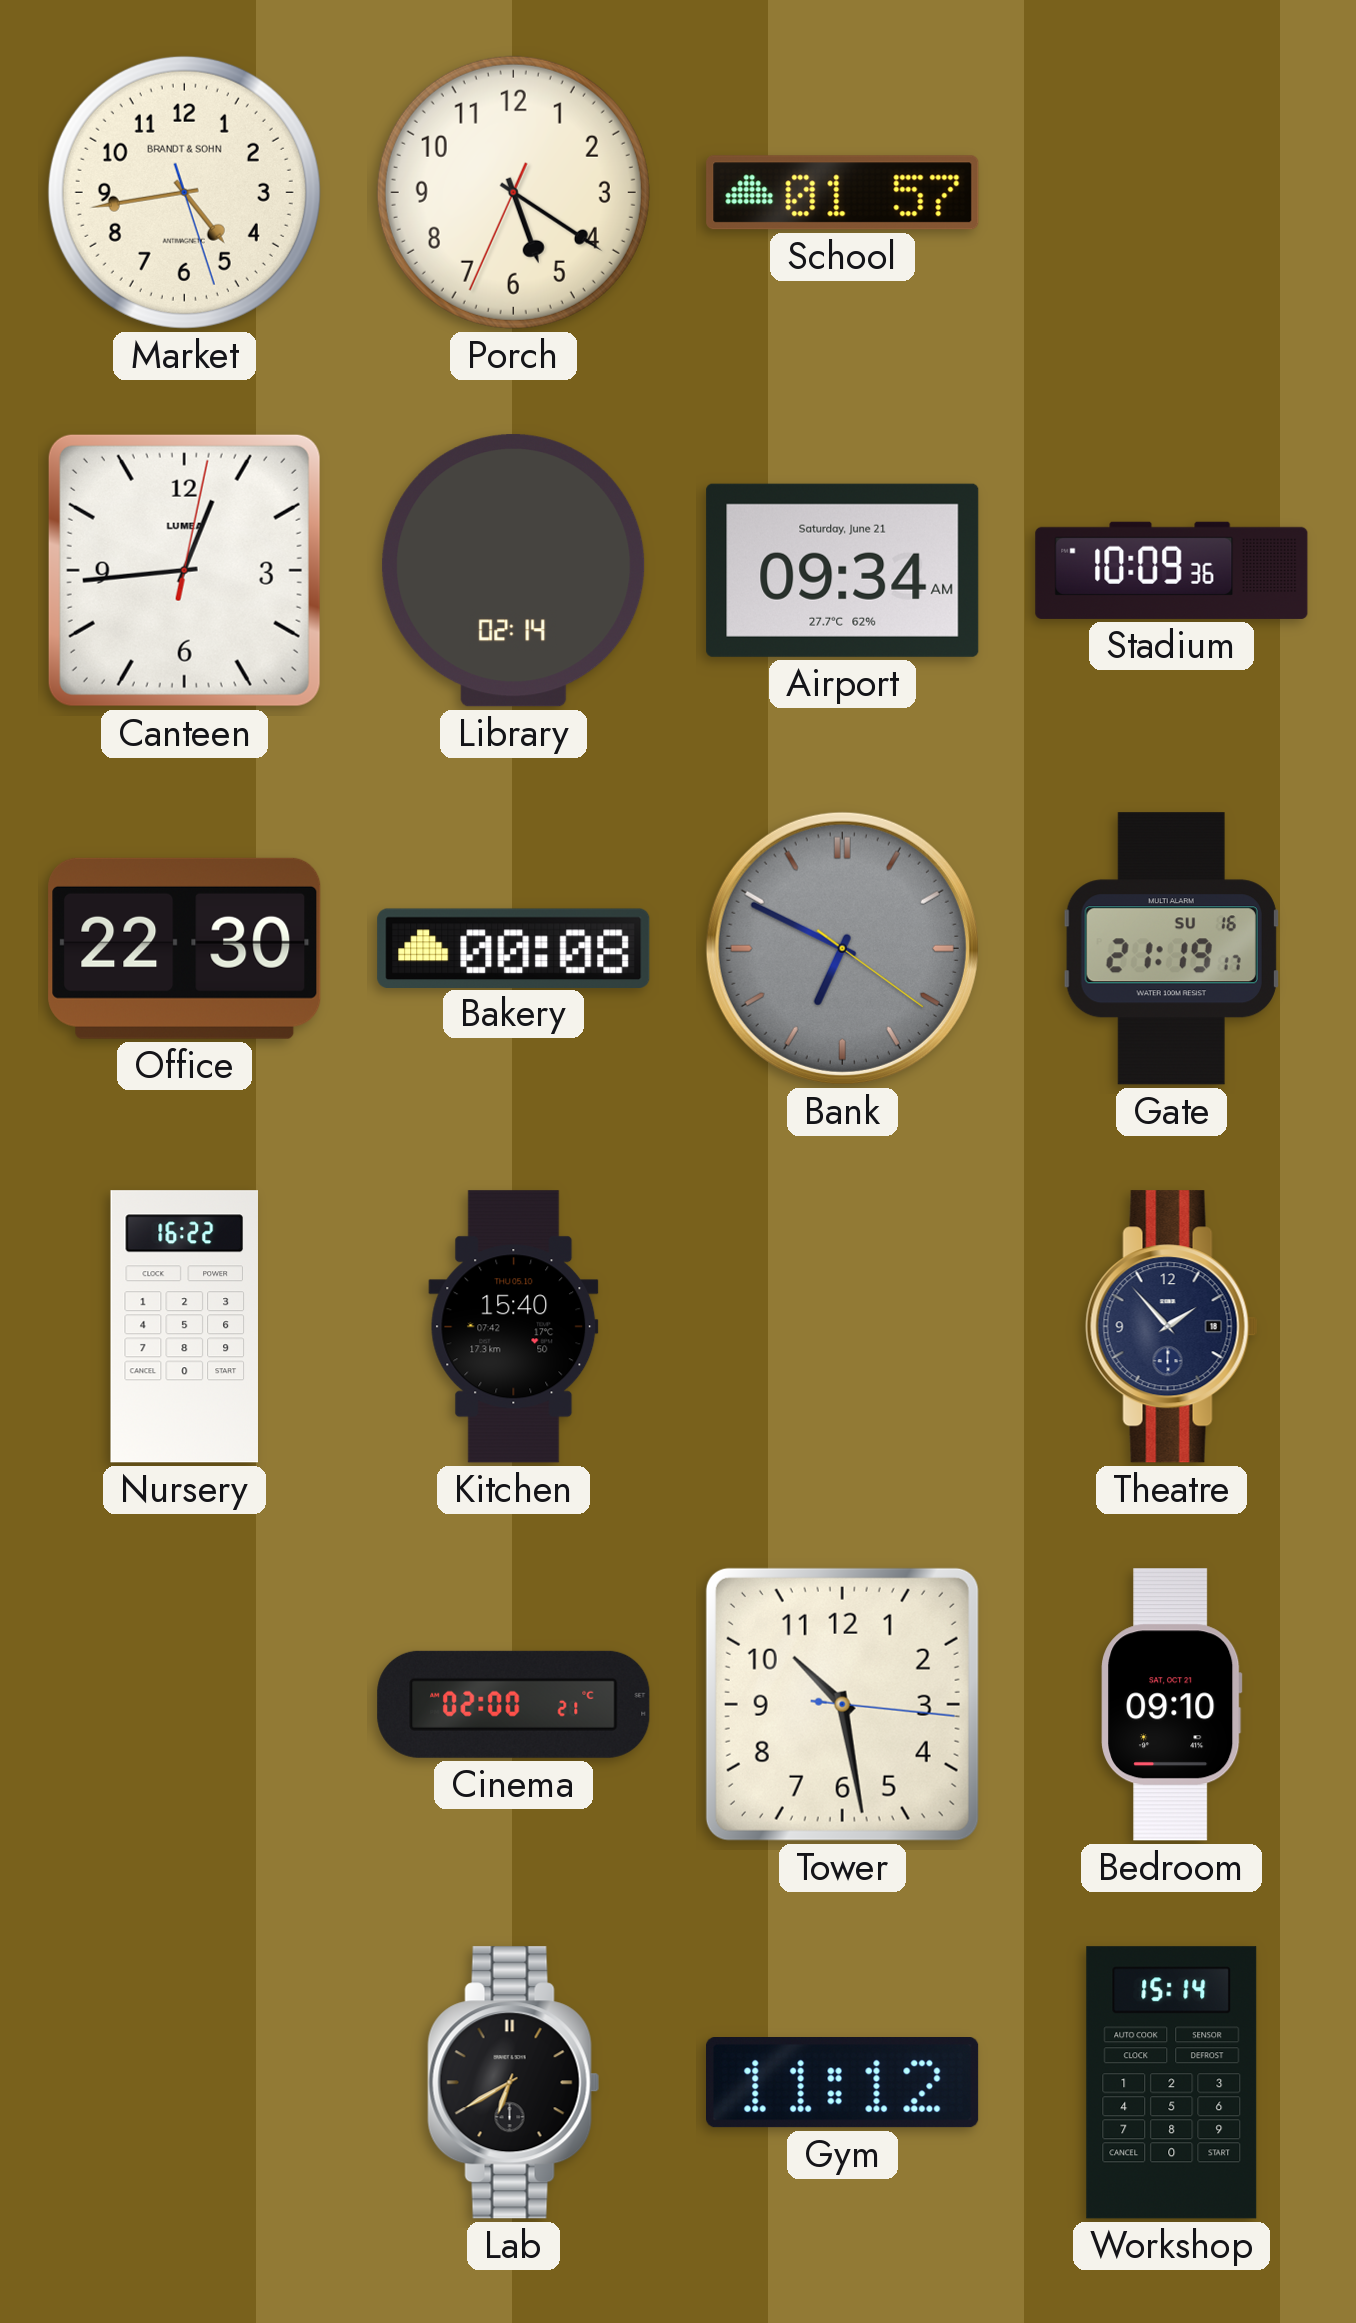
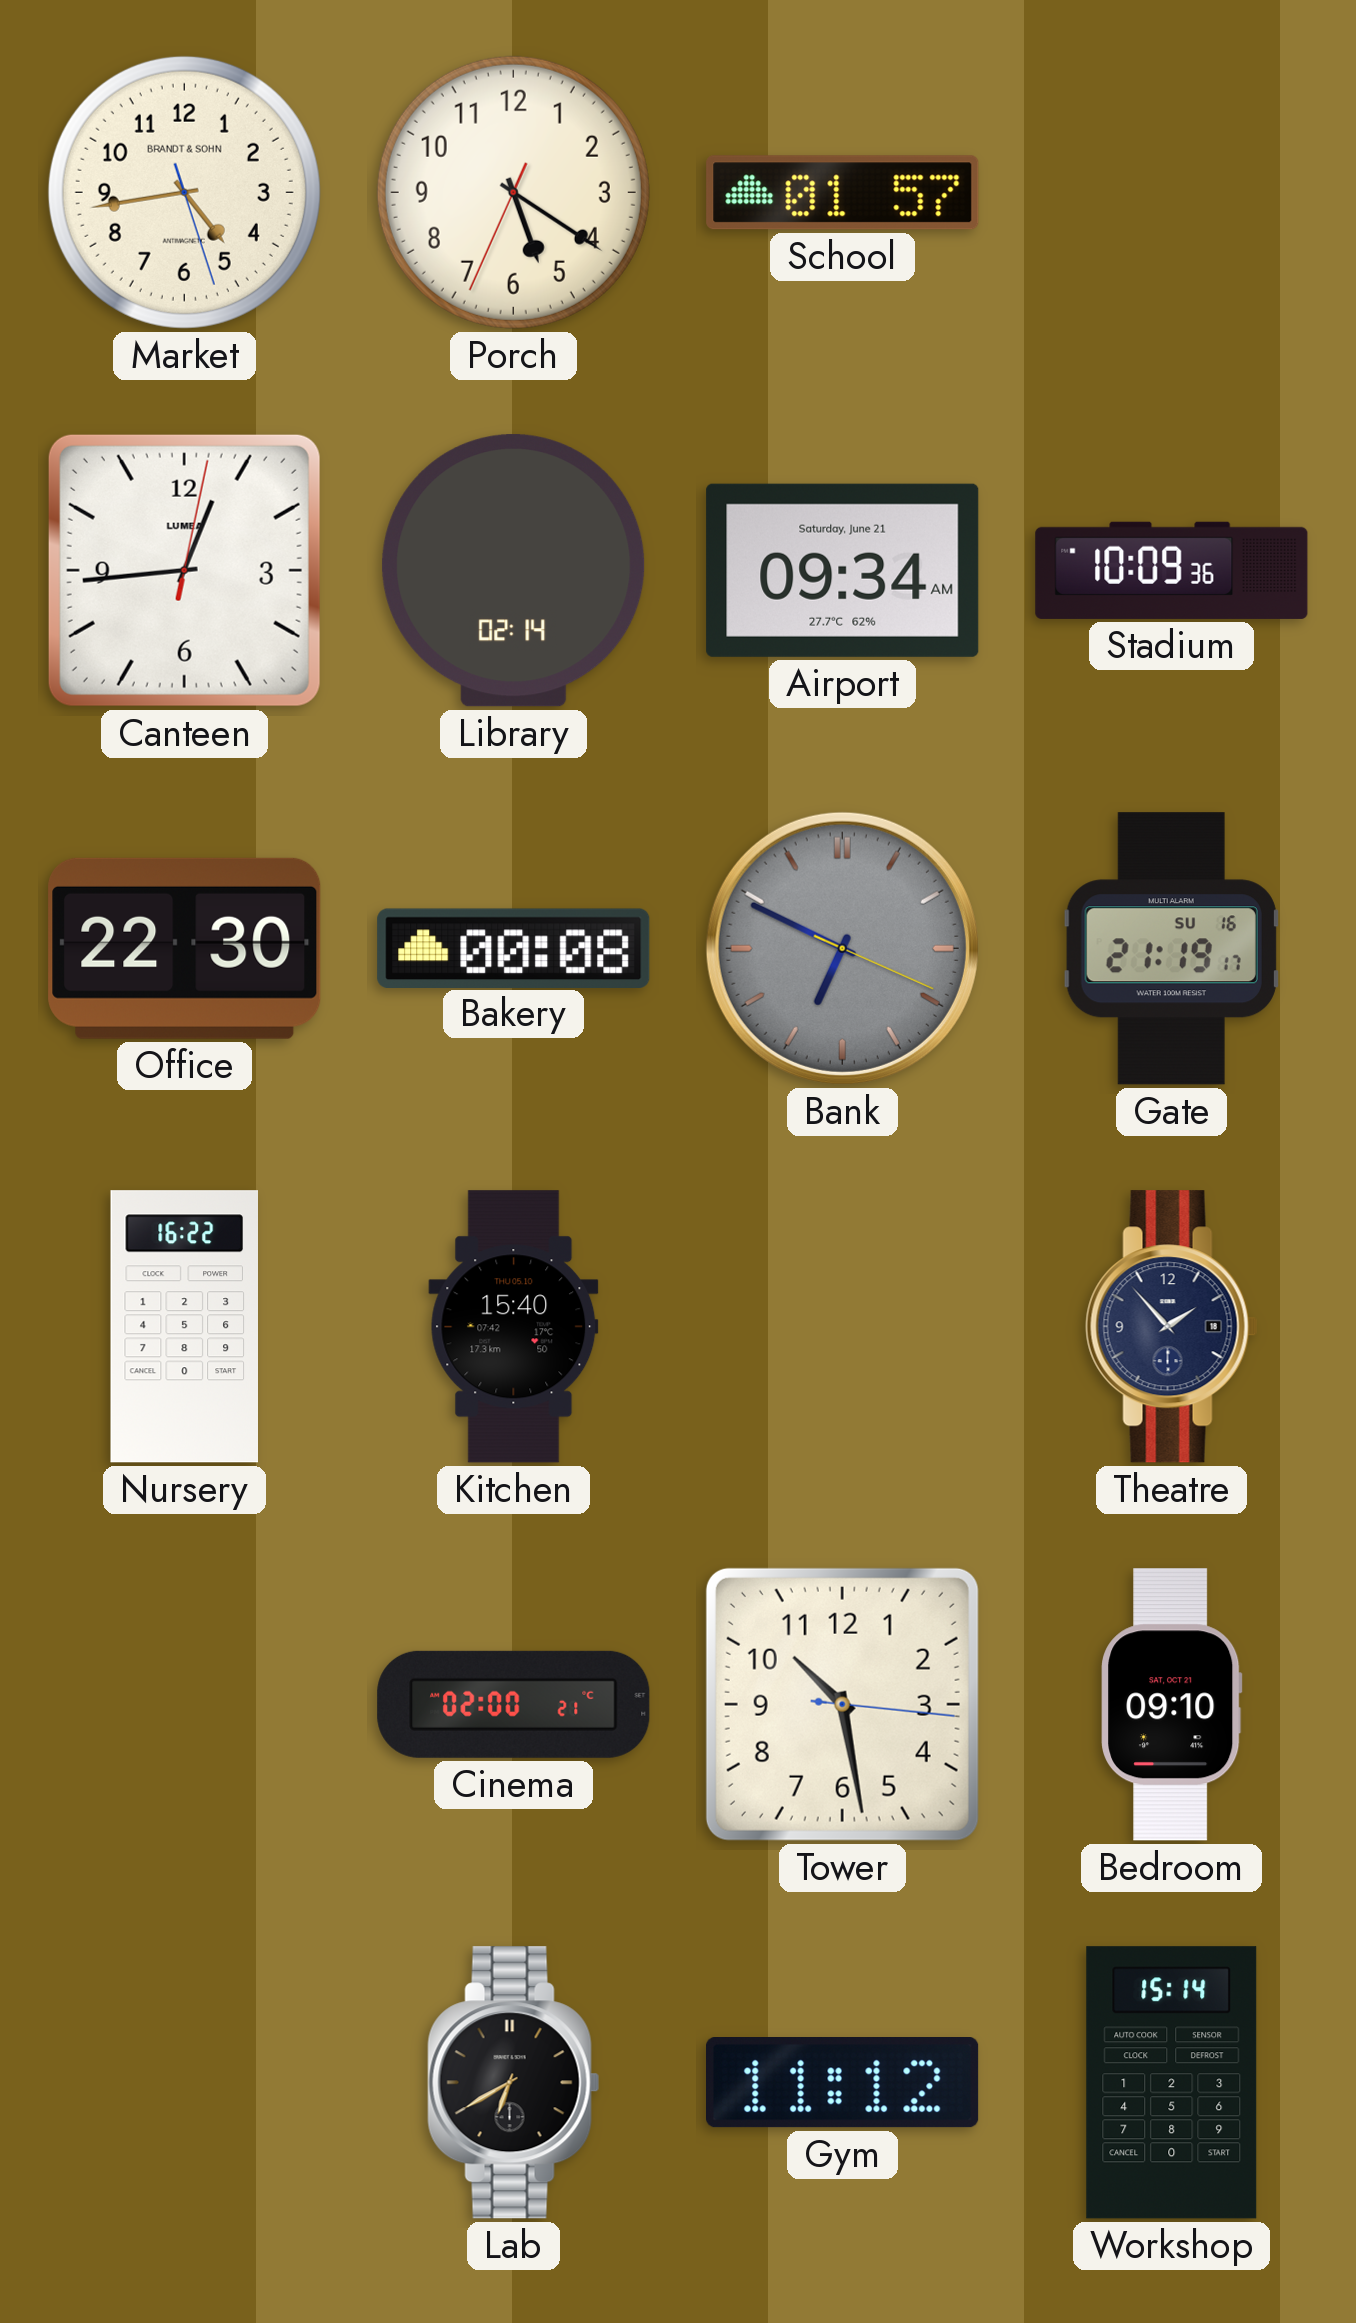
Bank: 6:49:21 -> 6:49:19 (842, 948)
